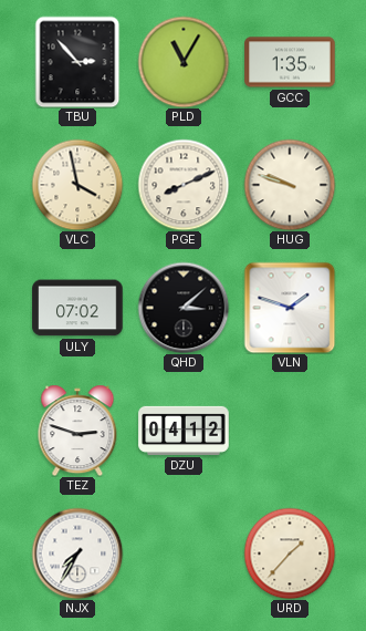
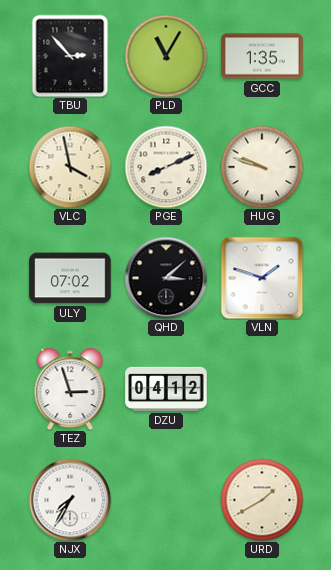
TEZ: 2:48 -> 2:57 (70, 389)
URD: 1:37 -> 1:40 (262, 500)
